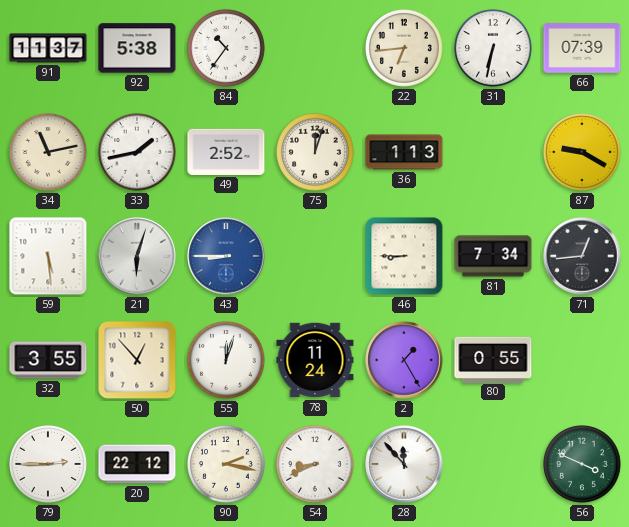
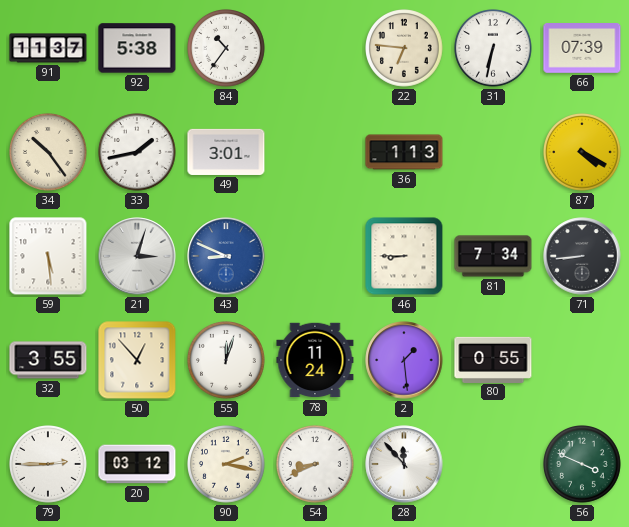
22: 6:44 -> 6:46 (405, 49)
34: 11:13 -> 10:24 (49, 153)
49: 2:52 -> 3:01 (226, 152)
75: 12:03 -> none (316, 153)
87: 9:20 -> 4:20 (583, 153)
21: 6:03 -> 3:03 (137, 256)
43: 8:45 -> 8:49 (226, 256)
71: 12:44 -> 8:44 (582, 256)
2: 1:25 -> 1:29 (404, 360)
20: 22:12 -> 03:12 (137, 464)
